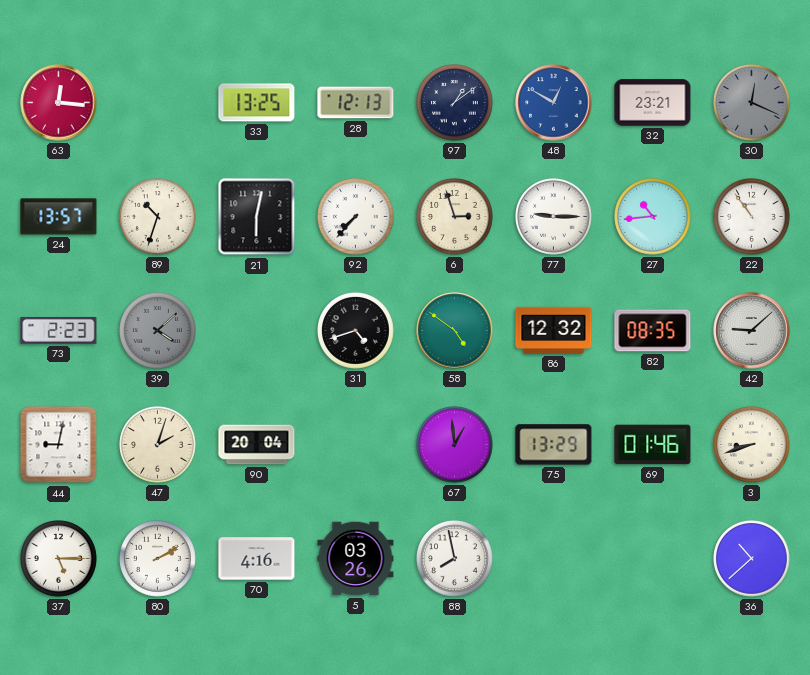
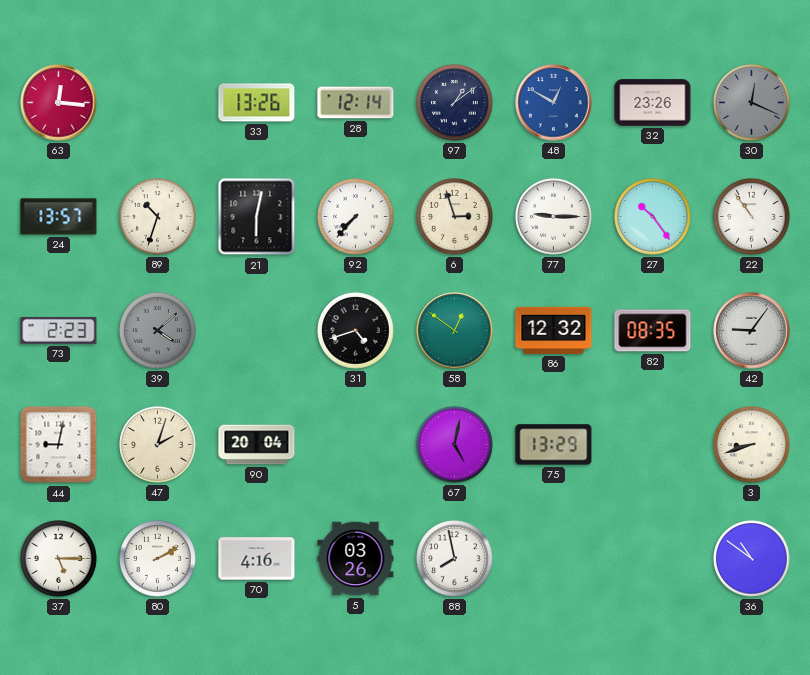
33: 13:25 -> 13:26 (257, 103)
28: 12:13 -> 12:14 (356, 103)
32: 23:21 -> 23:26 (653, 103)
27: 10:44 -> 10:24 (653, 217)
58: 4:51 -> 12:51 (455, 331)
42: 9:08 -> 9:06 (752, 331)
67: 12:59 -> 5:02 (455, 445)
69: 01:46 -> none (653, 445)
36: 10:38 -> 10:51 (752, 559)
